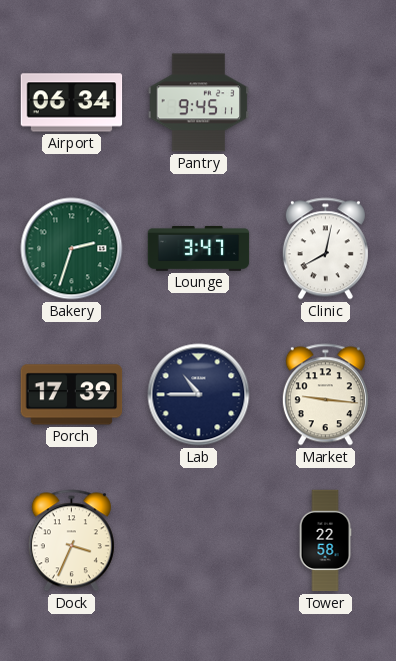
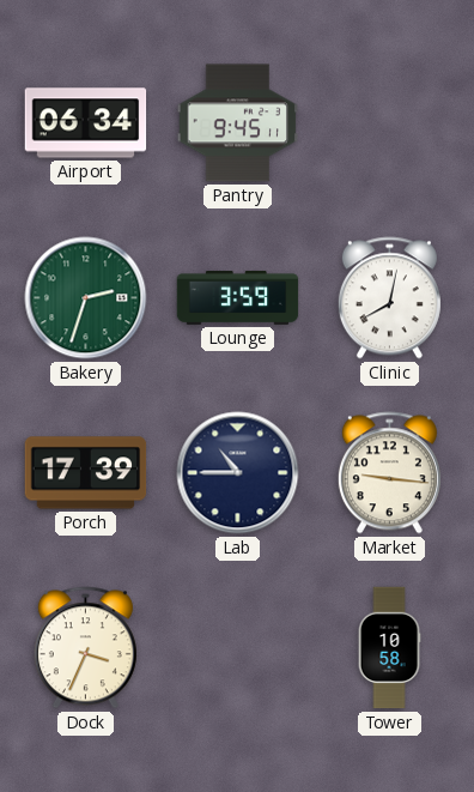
Lounge: 3:47 -> 3:59 (238, 297)
Tower: 22:58 -> 10:58 (389, 648)
